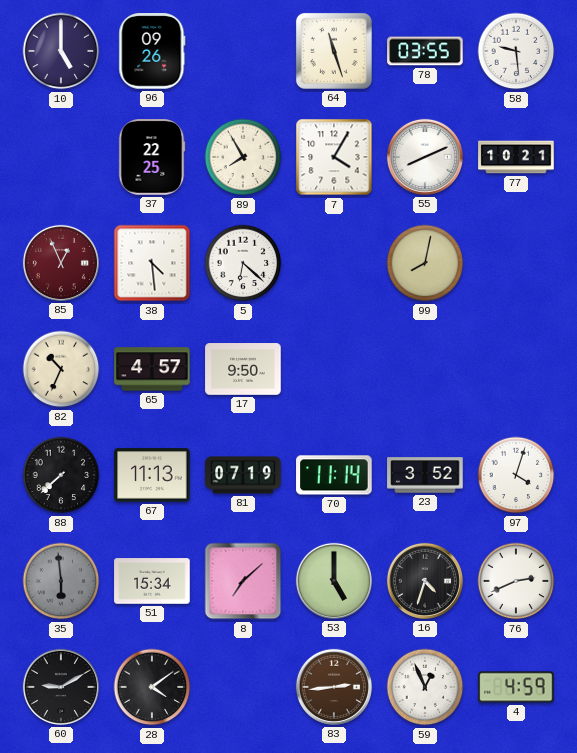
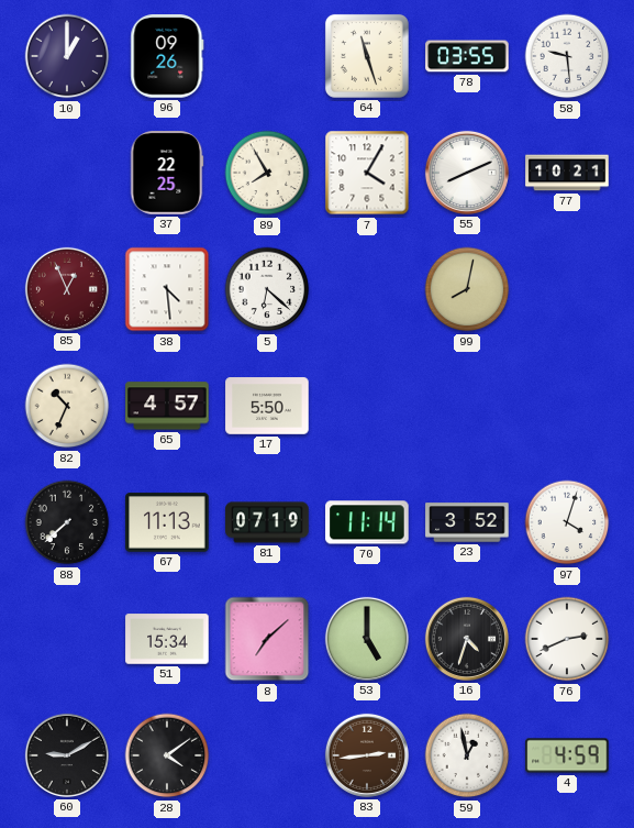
10: 5:00 -> 1:00 (67, 56)
17: 9:50 -> 5:50 (267, 406)
35: 5:59 -> none (61, 581)
59: 12:56 -> 12:58 (467, 755)
